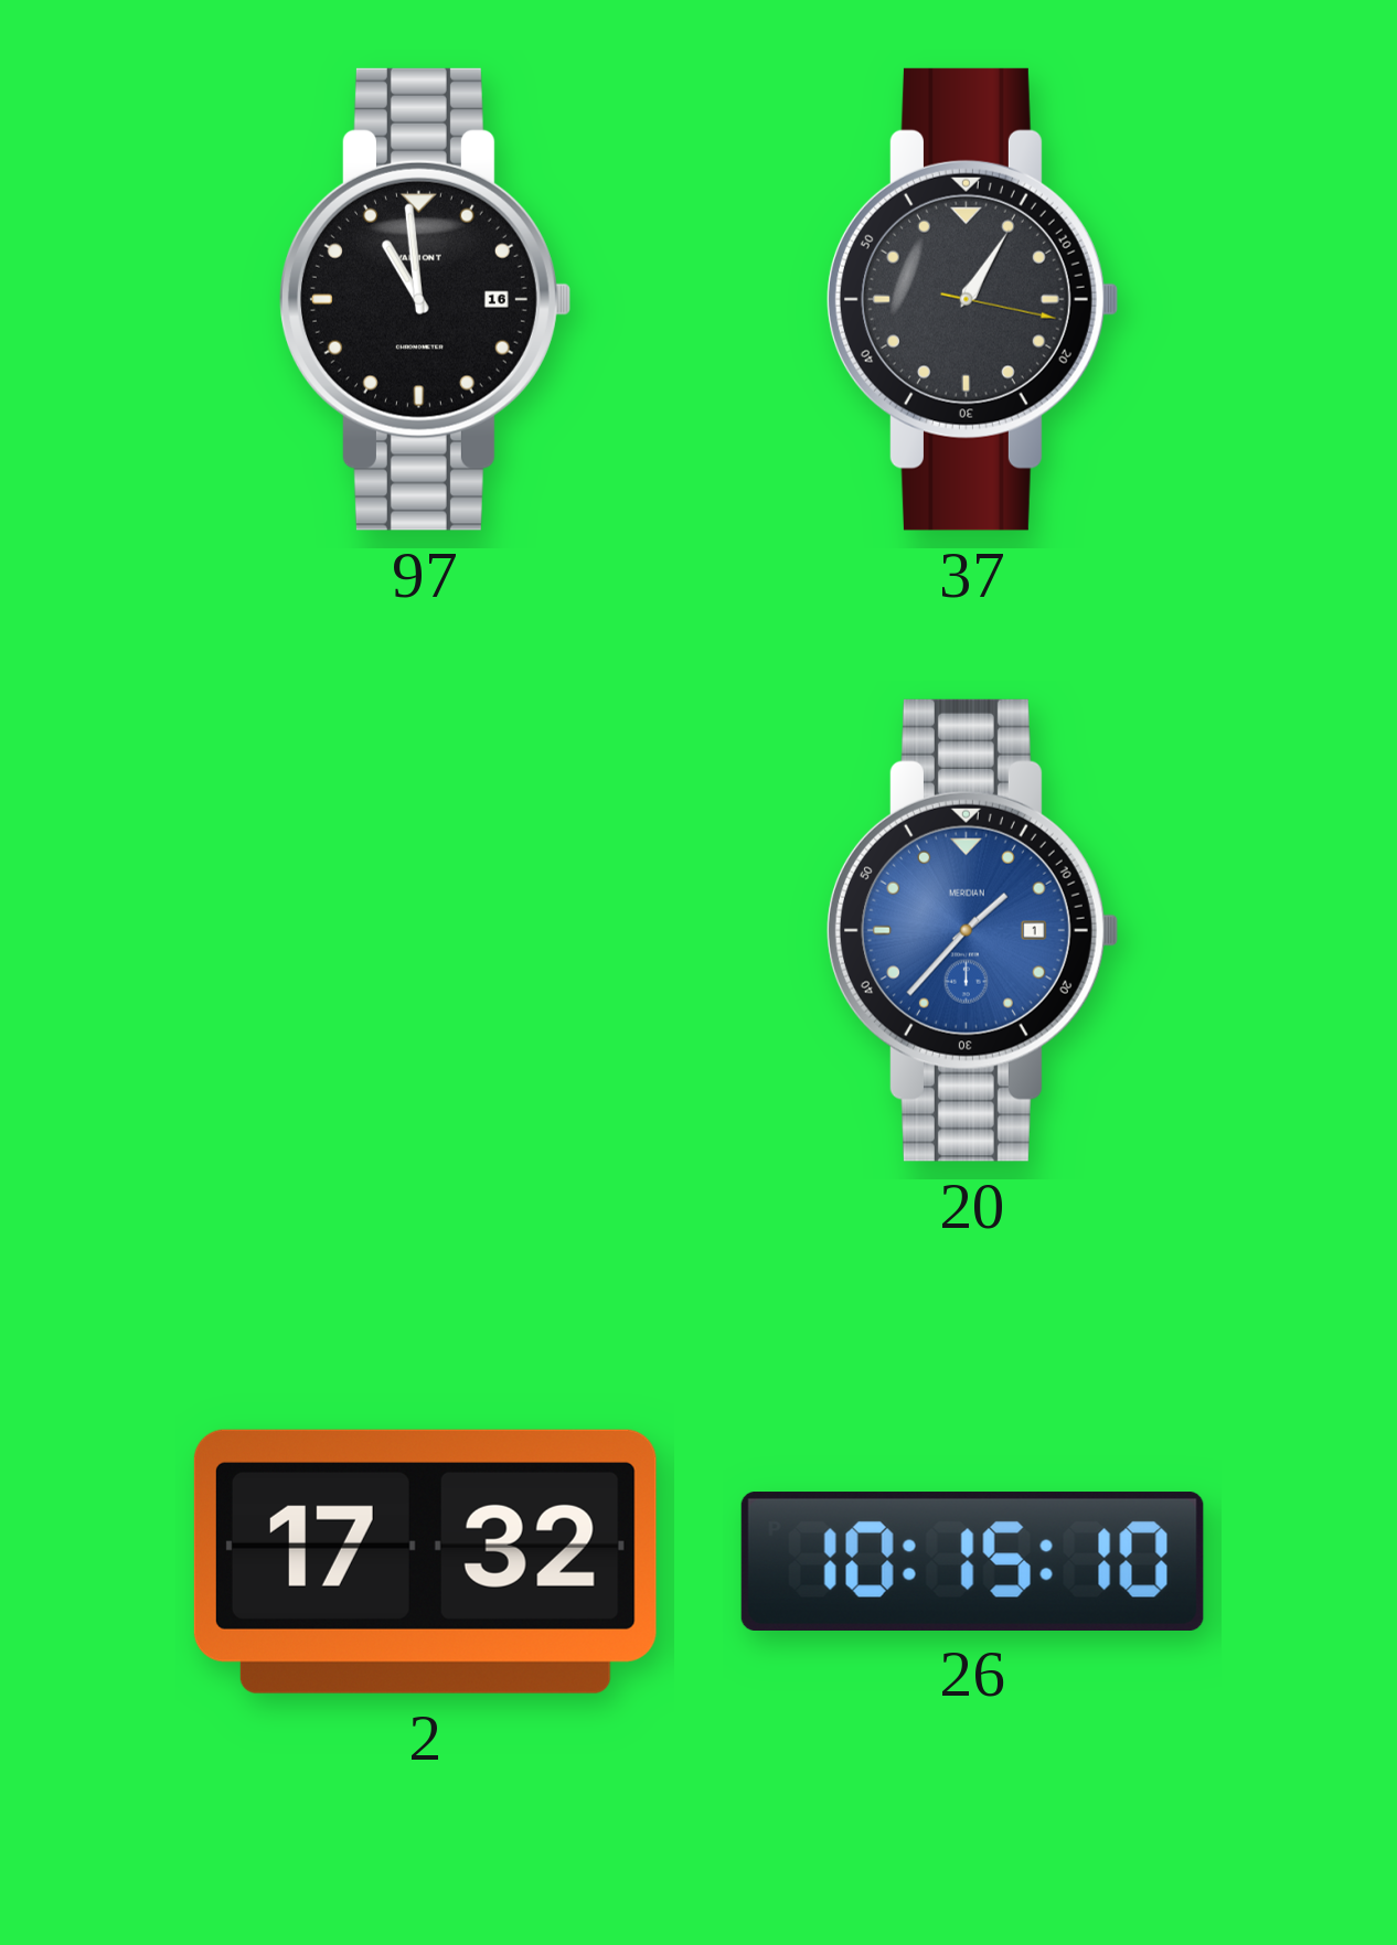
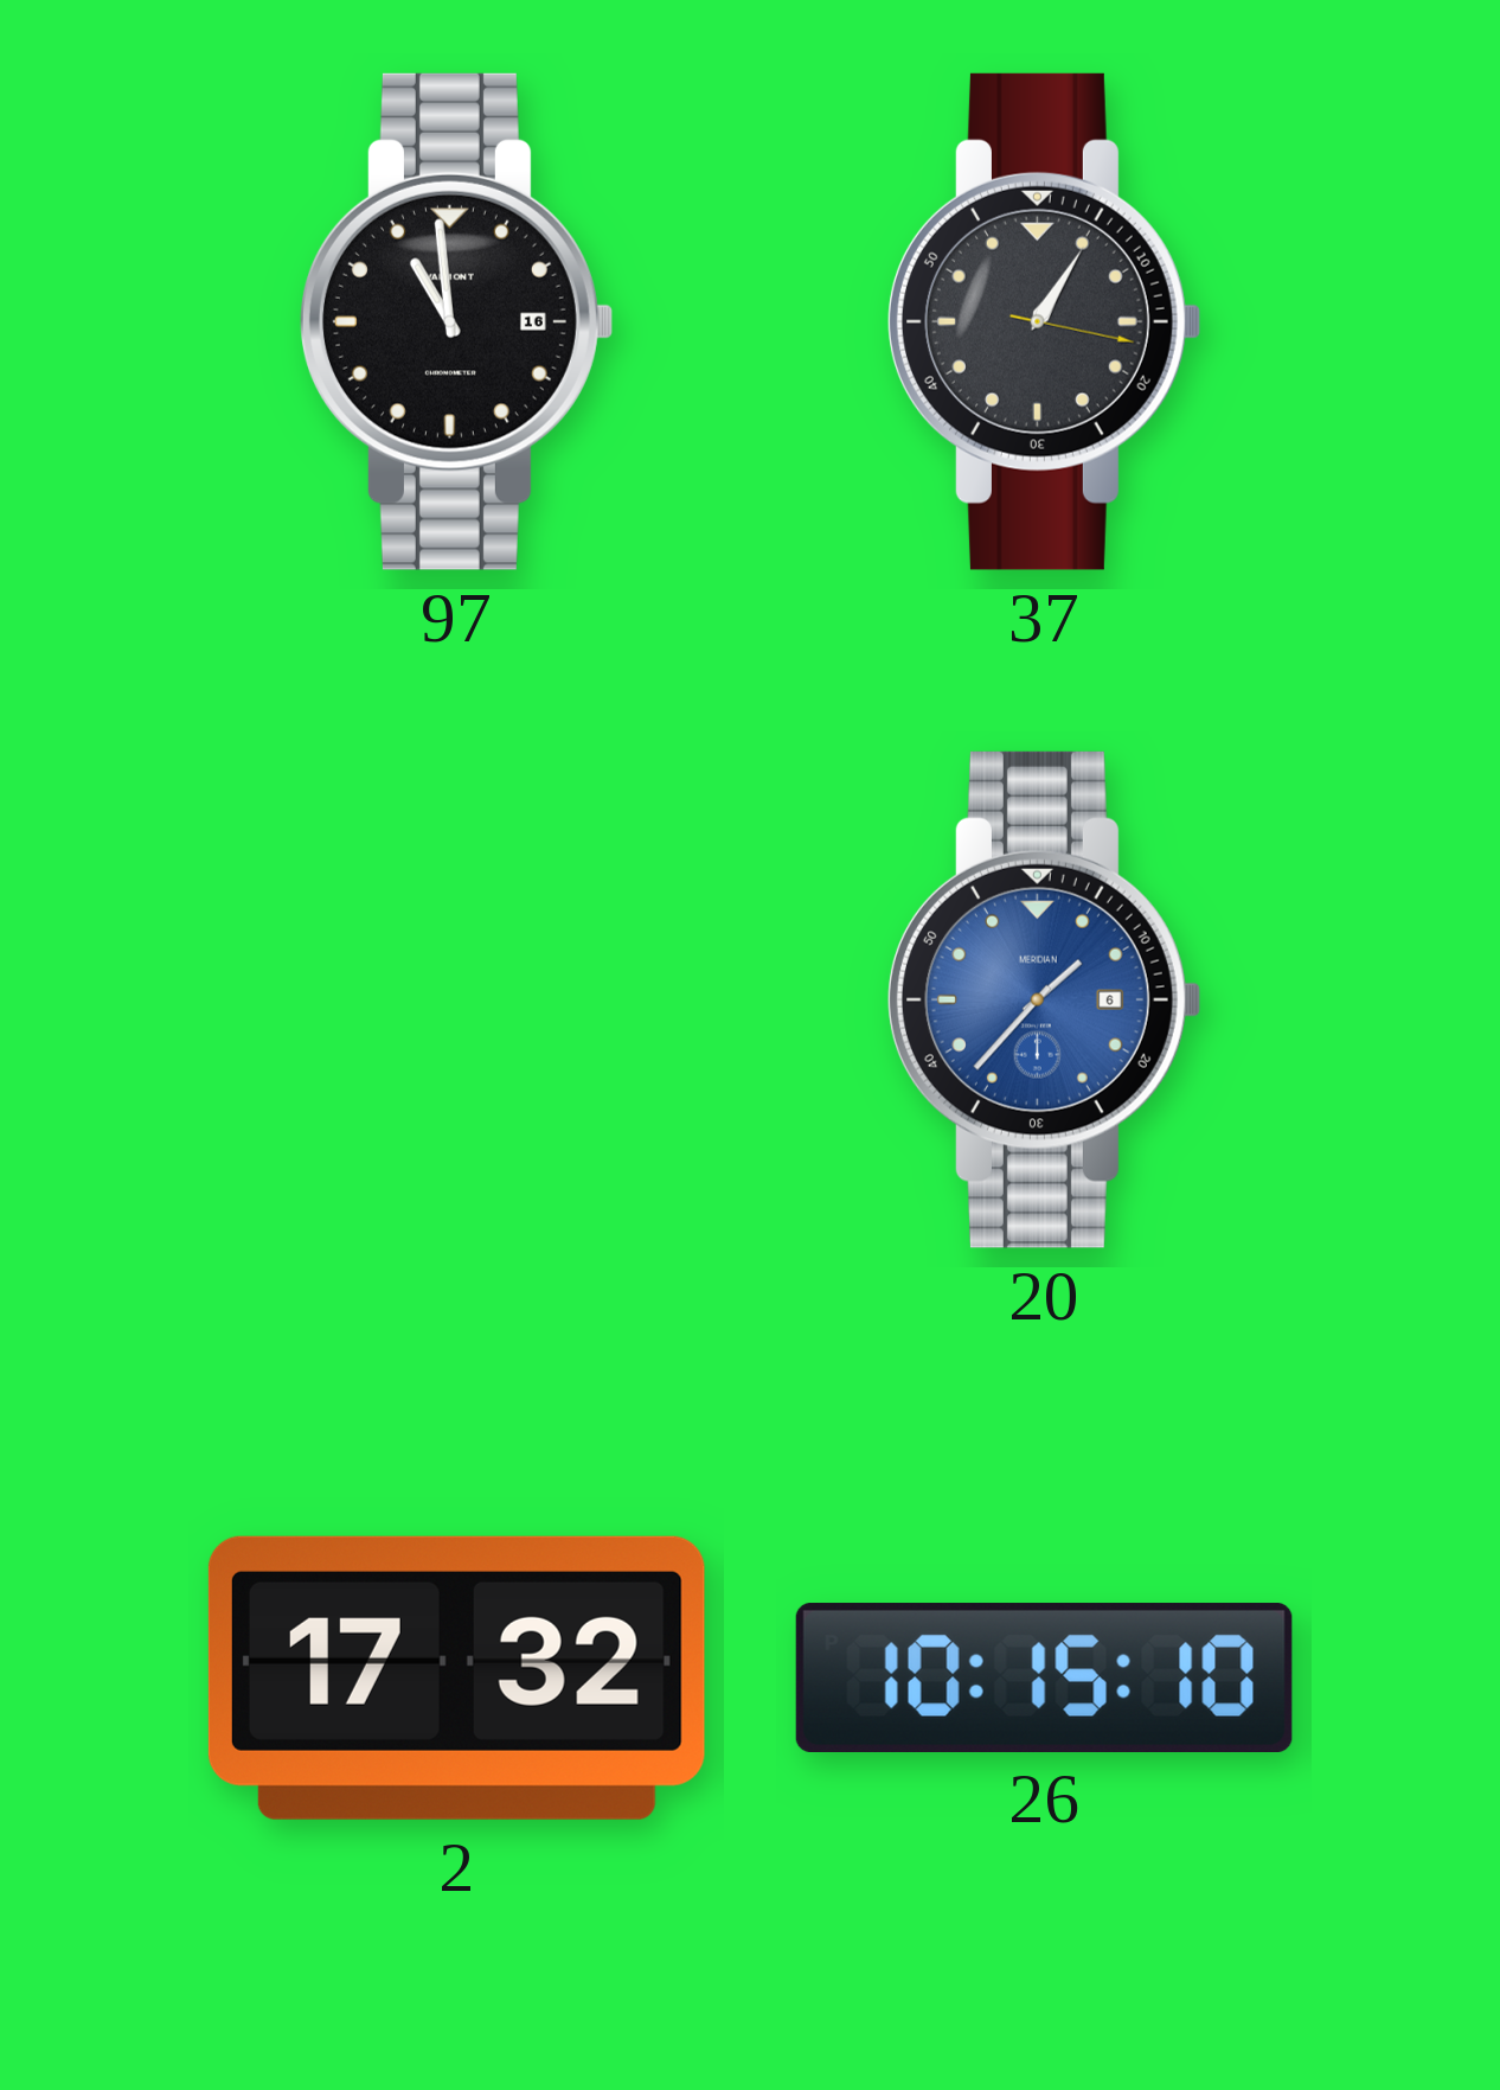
20 date: 1 -> 6 (1044, 999)
